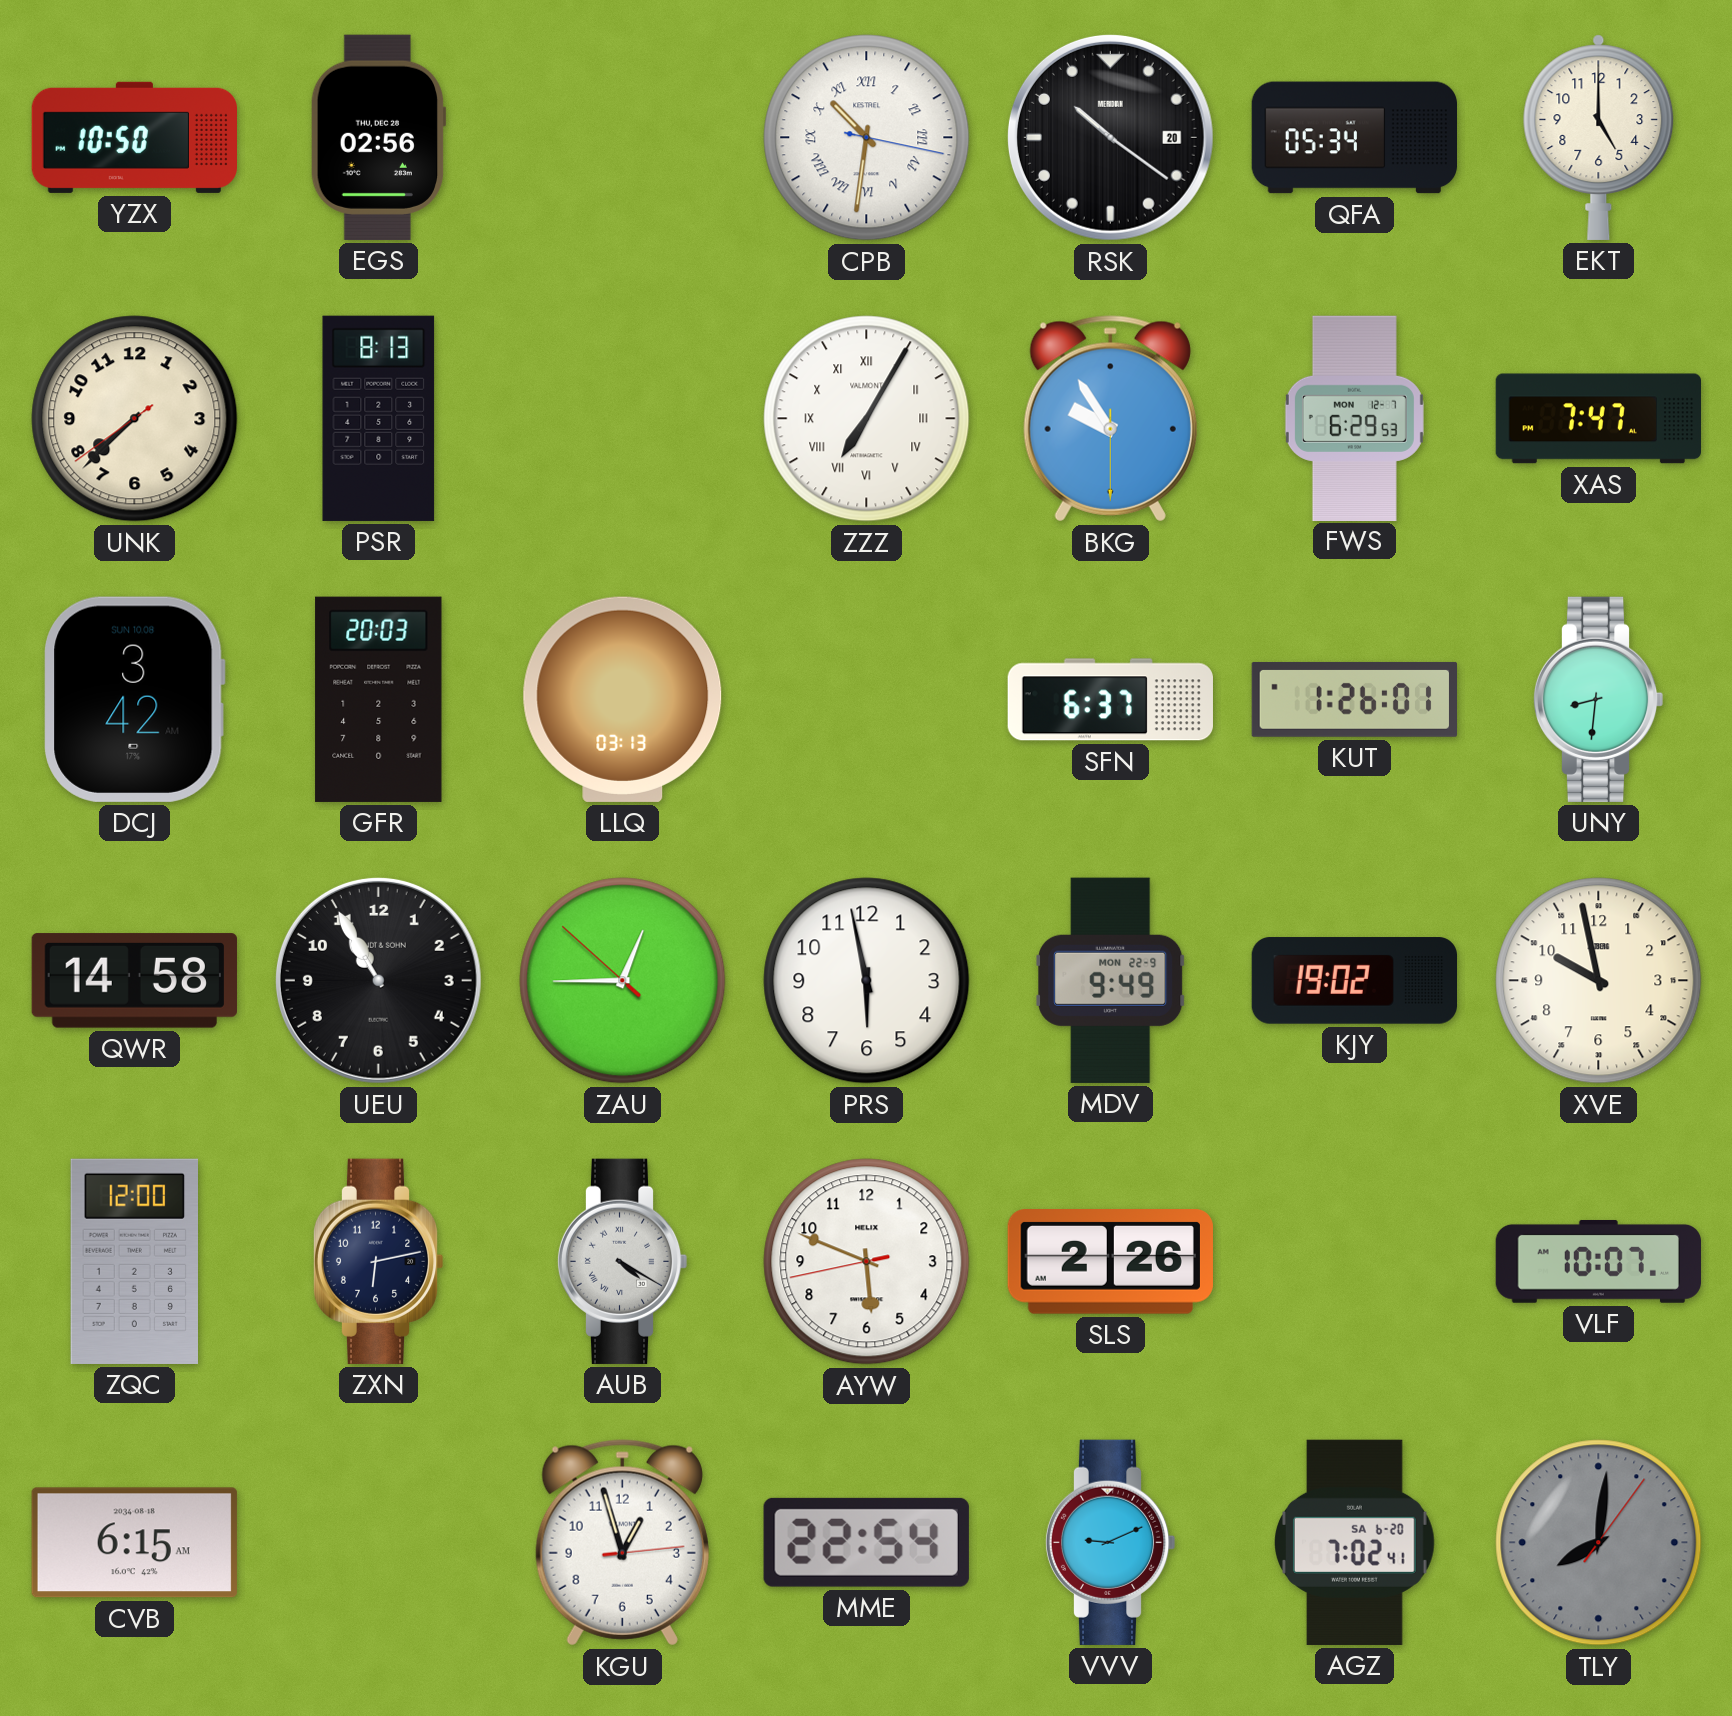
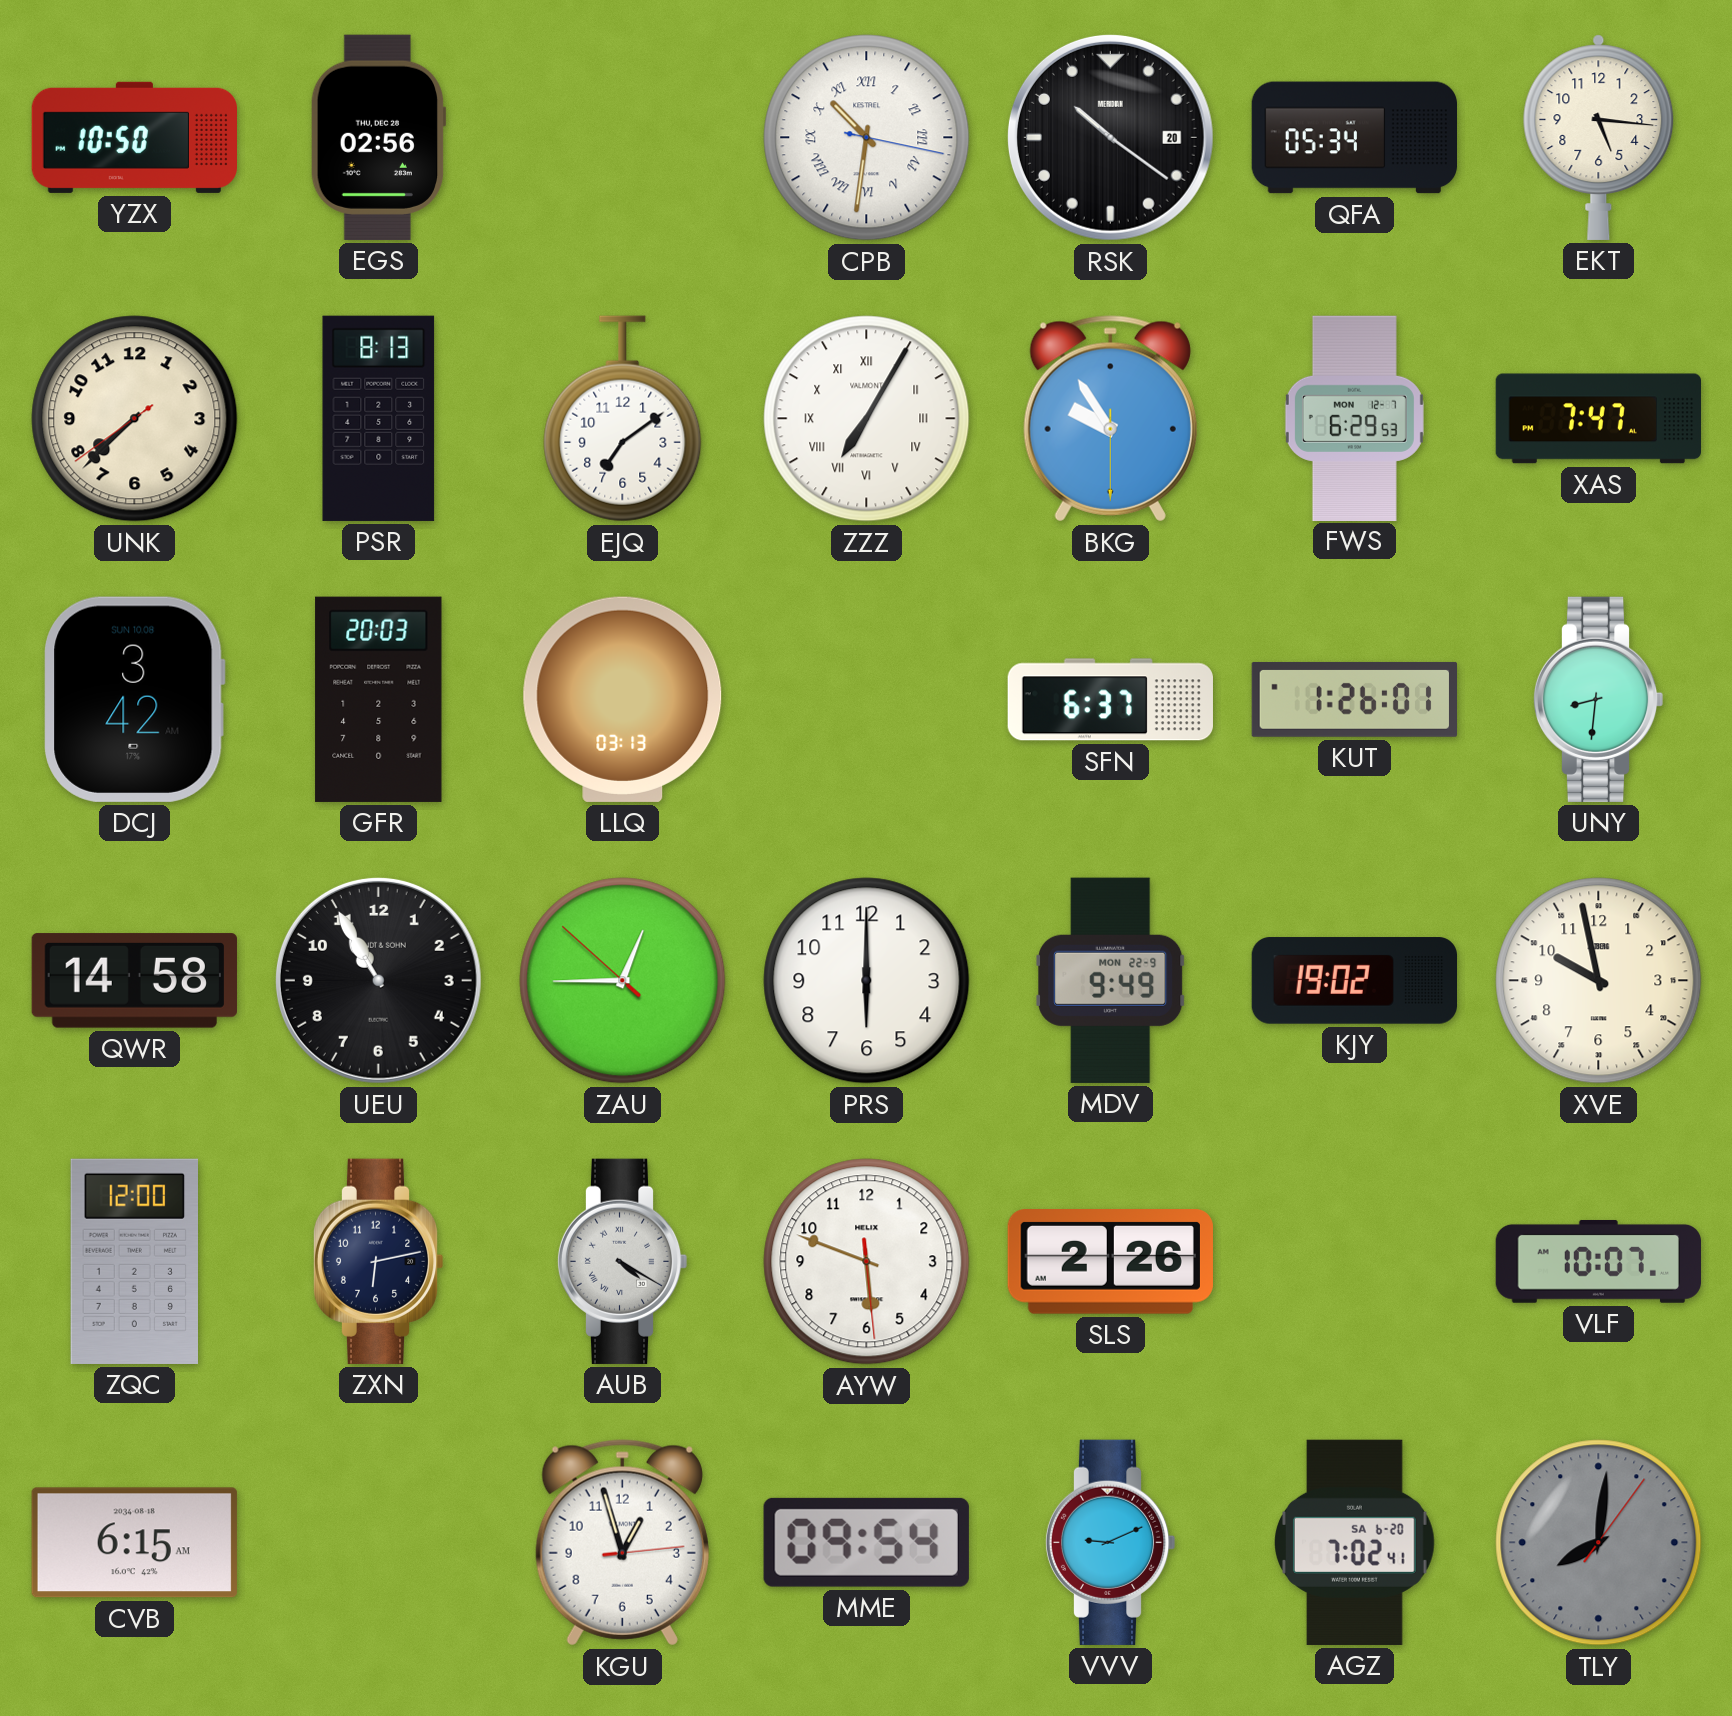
EKT: 5:00 -> 5:16 (1599, 137)
EJQ: none -> 7:09 (623, 419)
PRS: 5:58 -> 6:00 (867, 981)
AYW: 5:48:43 -> 5:48:29 (867, 1262)
MME: 22:54 -> 09:54 (866, 1542)
